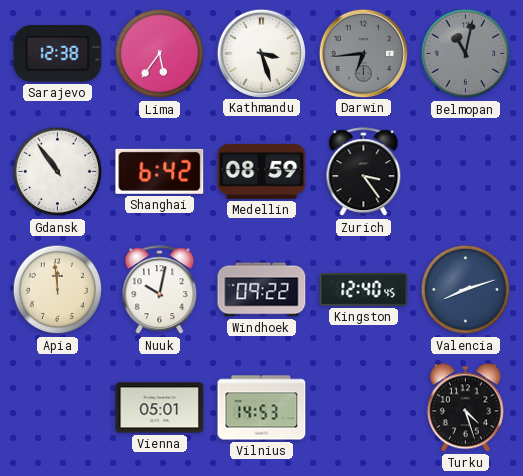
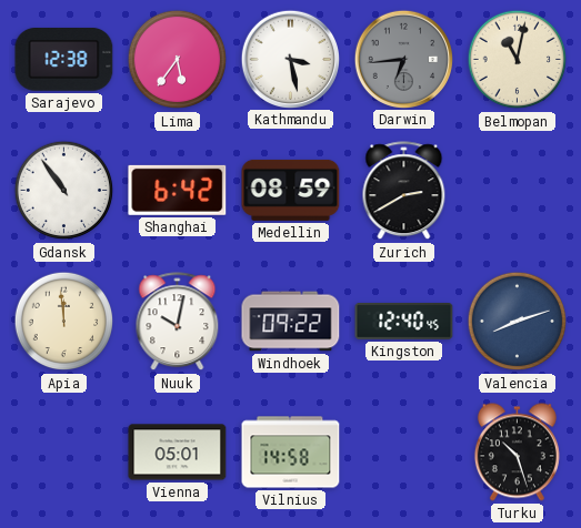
Kathmandu: 3:27 -> 3:28 (290, 59)
Belmopan dial: grey -> cream (518, 60)
Zurich: 3:24 -> 2:40 (404, 191)
Vilnius: 14:53 -> 14:58 (291, 453)
Turku: 4:27 -> 10:27 (517, 453)
